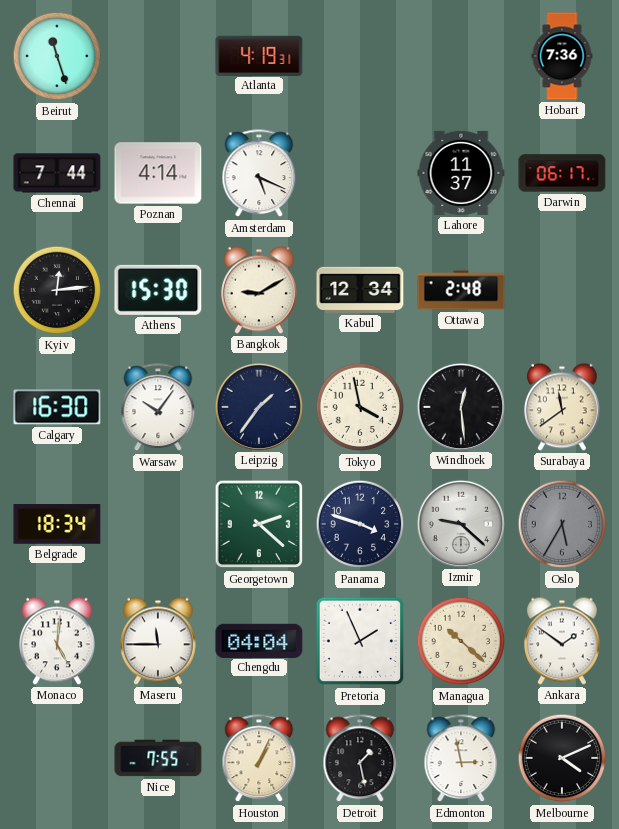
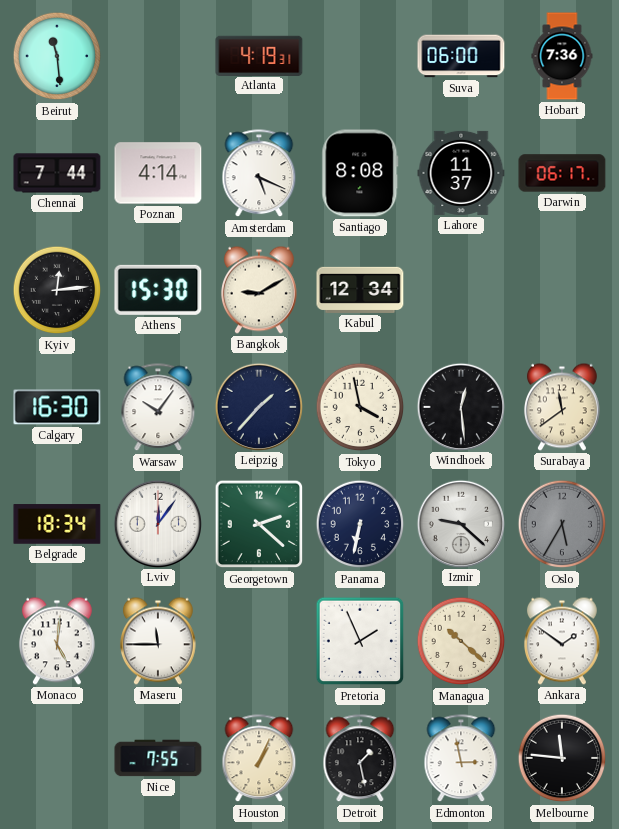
Beirut: 11:27 -> 11:29 (57, 56)
Suva: none -> 06:00 (461, 56)
Santiago: none -> 8:08 (360, 173)
Ottawa: 2:48 -> none (461, 290)
Leipzig: 1:36 -> 1:37 (258, 406)
Lviv: none -> 12:06 (157, 523)
Panama: 3:48 -> 6:32 (360, 524)
Chengdu: 04:04 -> none (259, 640)
Melbourne: 4:11 -> 11:46 (562, 758)
